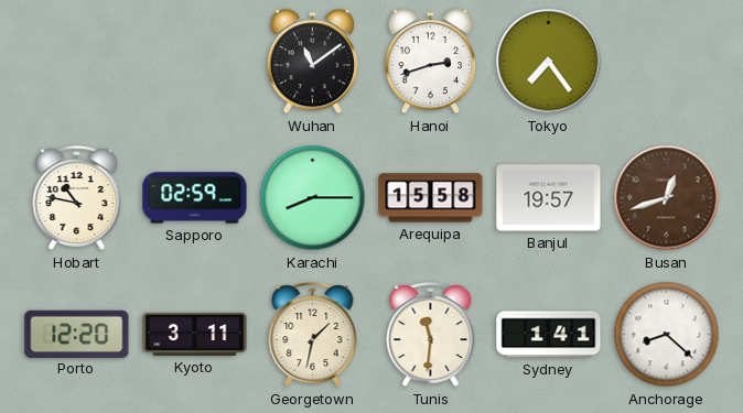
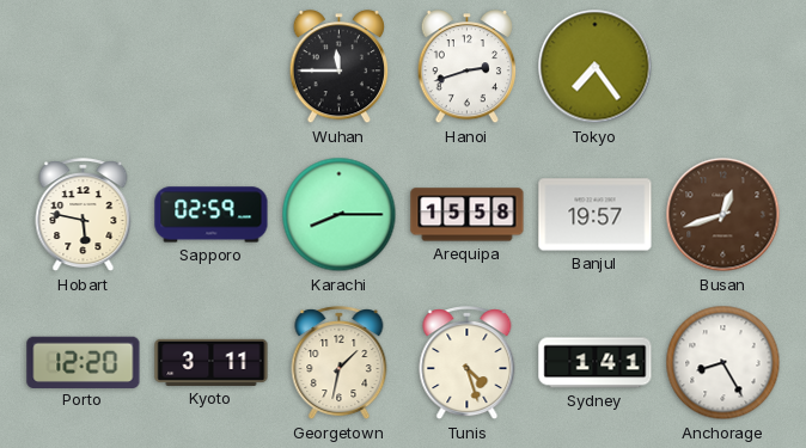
Wuhan: 11:09 -> 11:45 (340, 67)
Hobart: 10:47 -> 5:47 (84, 215)
Tunis: 11:31 -> 4:27 (468, 363)
Anchorage: 8:22 -> 8:25 (723, 363)
